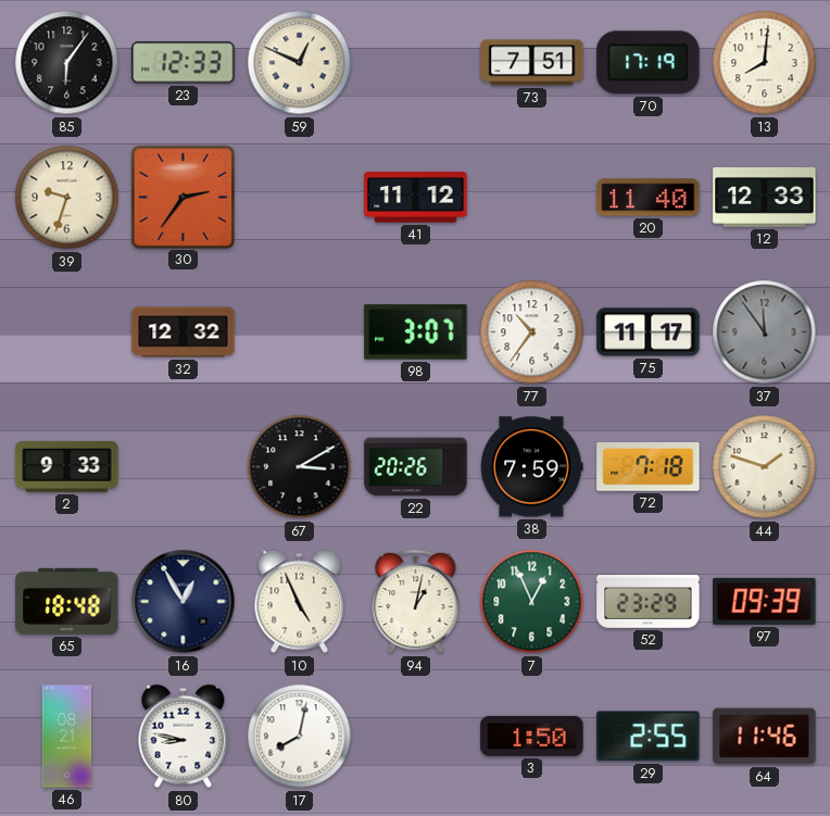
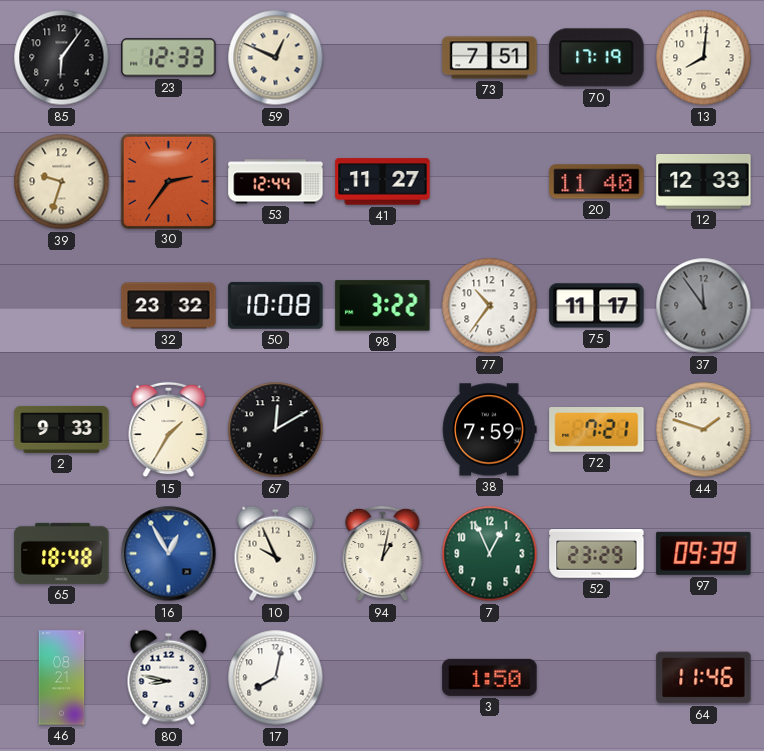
53: none -> 12:44 (276, 182)
41: 11:12 -> 11:27 (383, 182)
32: 12:32 -> 23:32 (169, 306)
50: none -> 10:08 (276, 305)
98: 3:07 -> 3:22 (383, 306)
15: none -> 1:35 (169, 430)
67: 3:10 -> 12:10 (276, 430)
22: 20:26 -> none (416, 467)
72: 7:18 -> 7:21 (597, 430)
16 dial: navy -> blue (169, 554)
10: 4:56 -> 9:56 (276, 554)
29: 2:55 -> none (649, 737)
